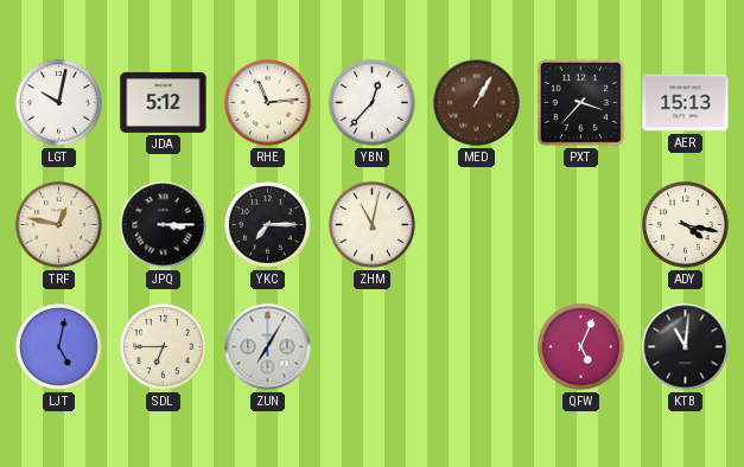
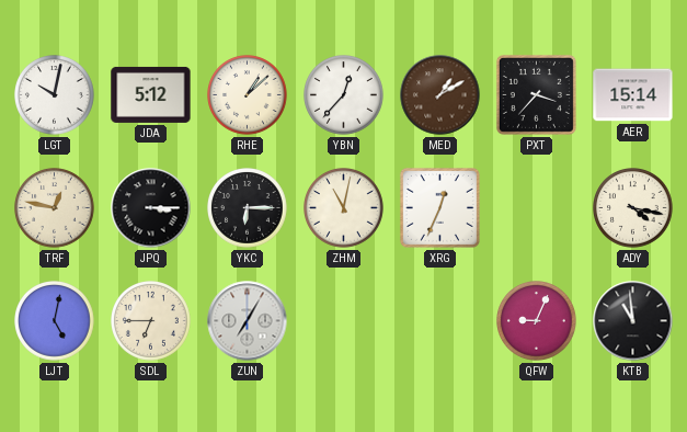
RHE: 11:14 -> 1:08 (248, 95)
MED: 1:05 -> 1:10 (440, 95)
AER: 15:13 -> 15:14 (633, 95)
YKC: 7:15 -> 6:15 (248, 208)
XRG: none -> 12:34 (439, 207)
QFW: 5:04 -> 9:04 (537, 321)
KTB: 11:01 -> 10:59 (633, 321)
